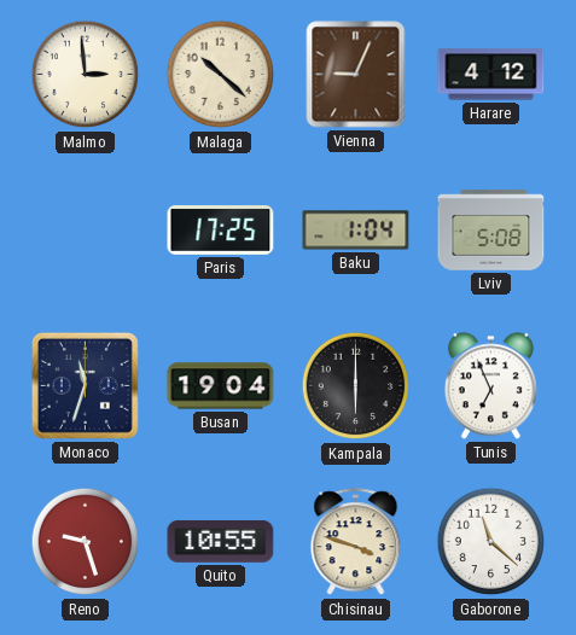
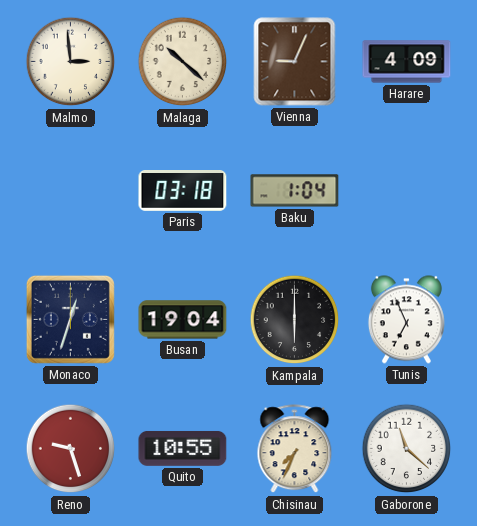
Harare: 4:12 -> 4:09 (407, 62)
Paris: 17:25 -> 03:18 (183, 191)
Lviv: 5:08 -> none (491, 231)
Monaco: 11:33 -> 12:33 (70, 319)
Chisinau: 3:48 -> 7:34 (295, 449)
